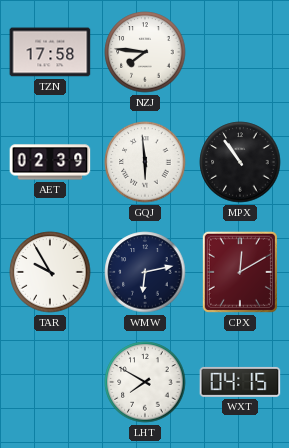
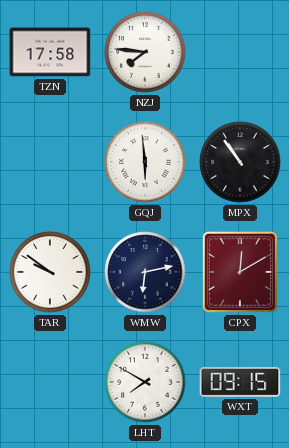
AET: 02:39 -> none (50, 162)
TAR: 9:55 -> 9:51 (50, 272)
WXT: 04:15 -> 09:15 (240, 382)
